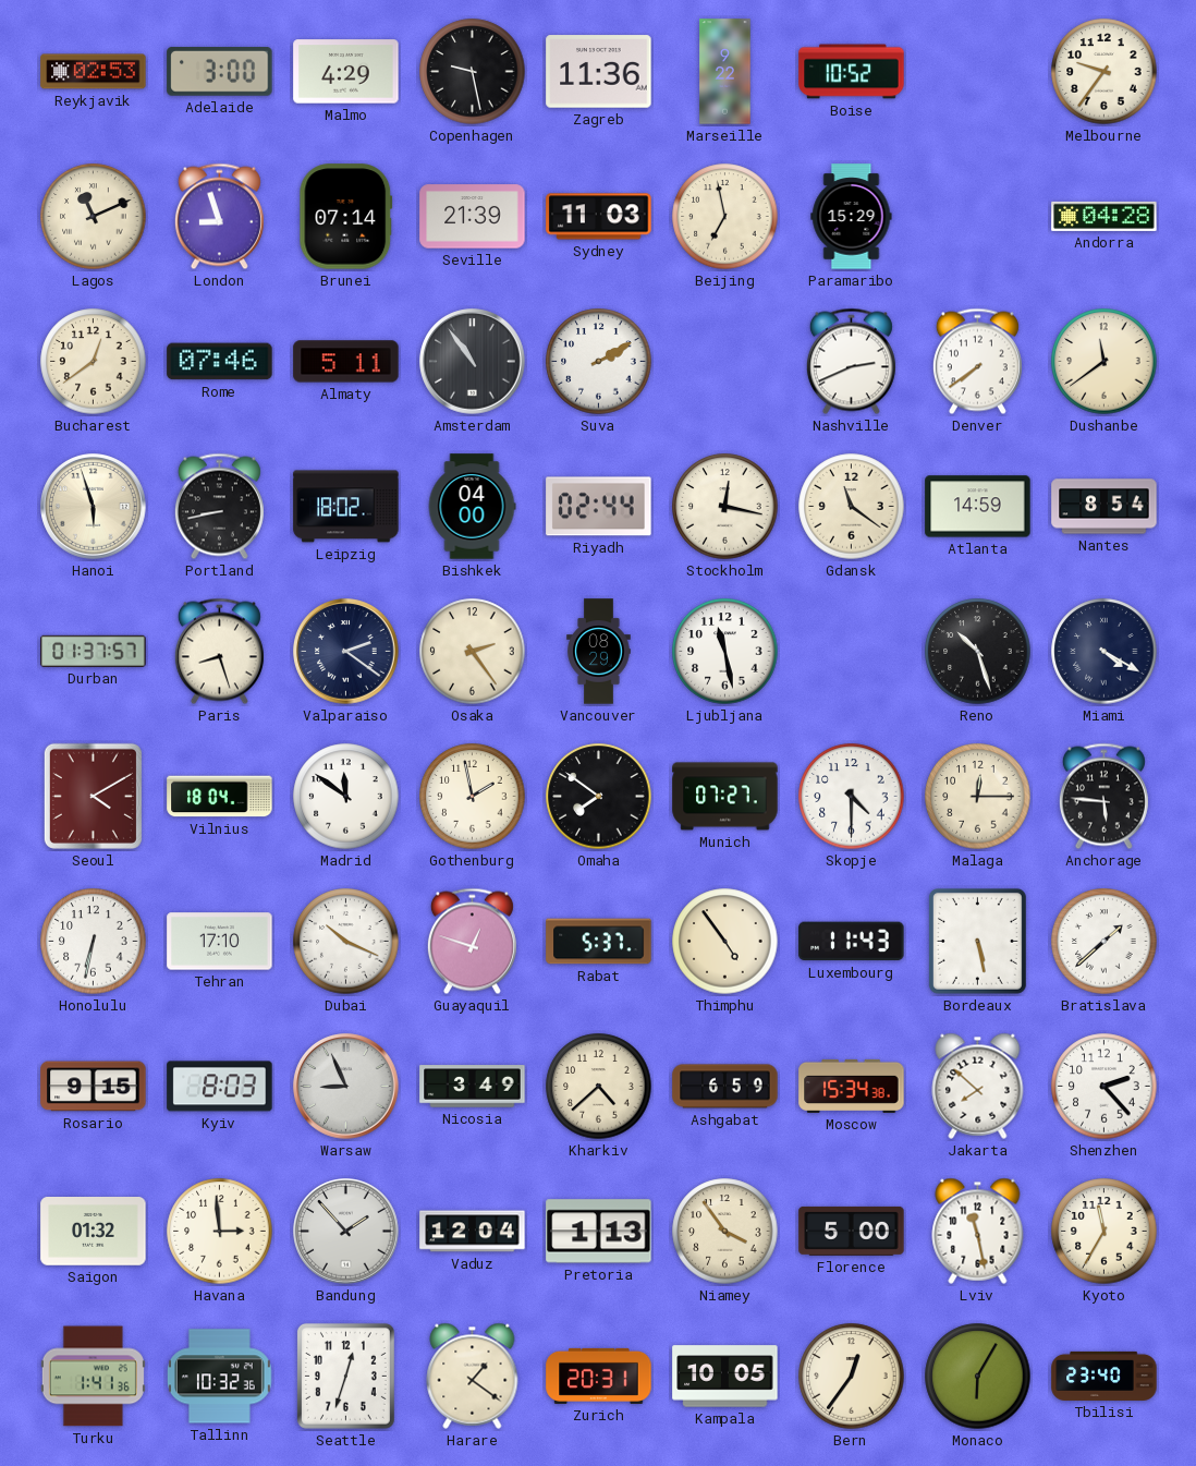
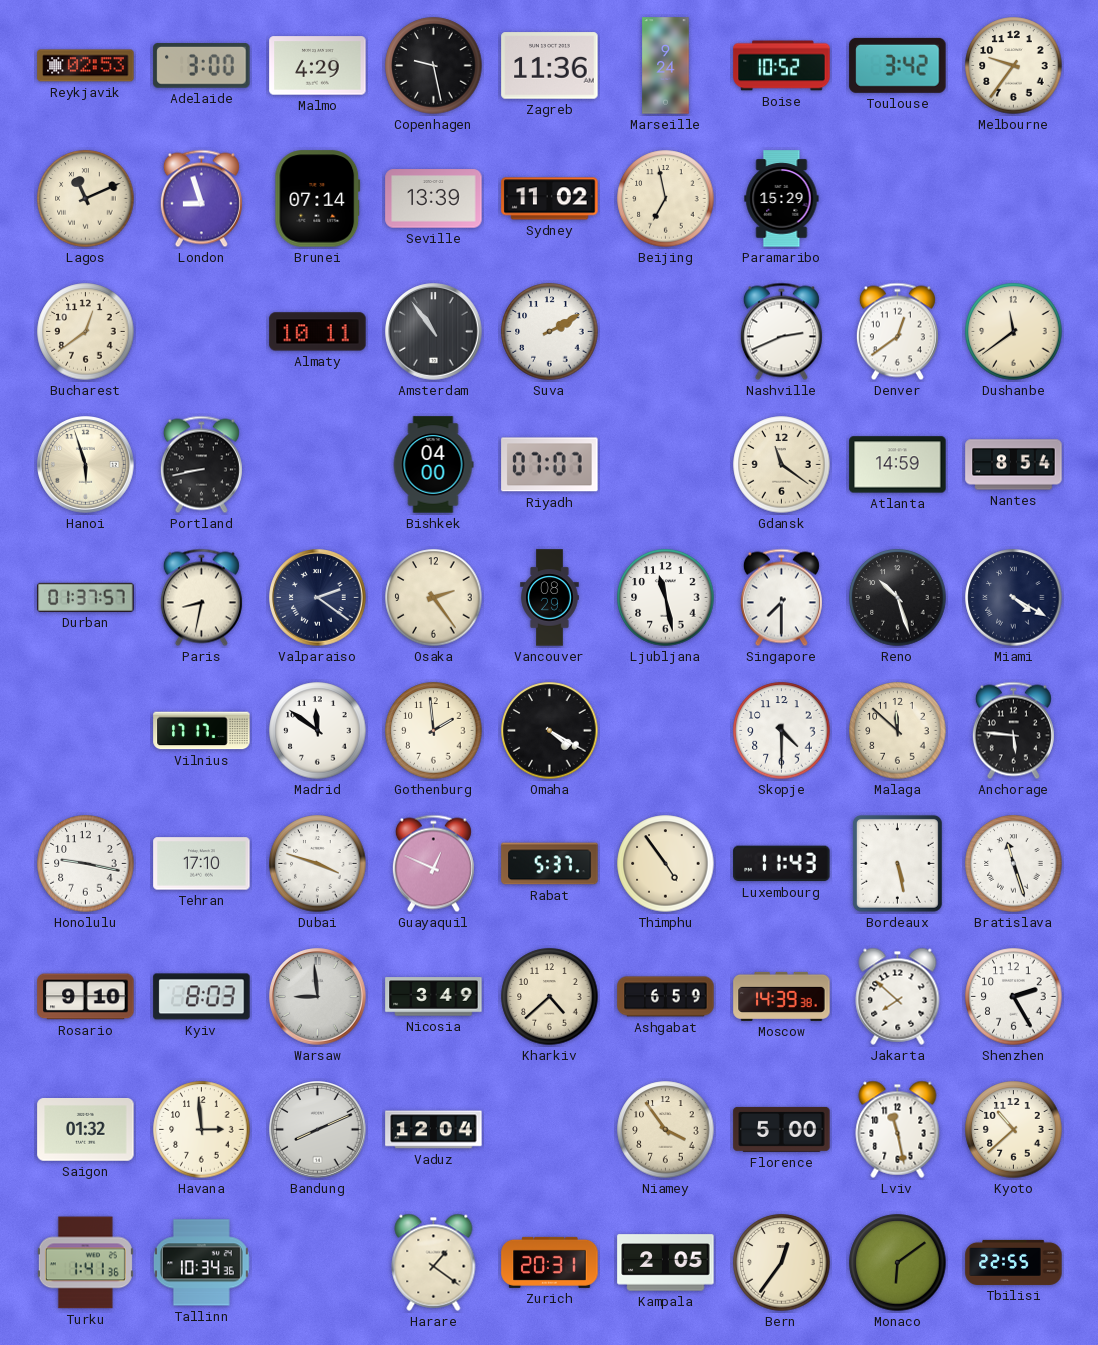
Marseille: 9:22 -> 9:24 (666, 66)
Toulouse: none -> 3:42 (898, 65)
Seville: 21:39 -> 13:39 (434, 199)
Sydney: 11:03 -> 11:02 (550, 199)
Andorra: 04:28 -> none (1105, 216)
Rome: 07:46 -> none (220, 362)
Almaty: 5:11 -> 10:11 (318, 332)
Denver: 7:39 -> 12:39 (897, 332)
Leipzig: 18:02 -> none (346, 507)
Riyadh: 02:44 -> 07:07 (550, 465)
Stockholm: 12:17 -> none (725, 507)
Paris: 8:27 -> 8:32 (201, 598)
Singapore: none -> 7:30 (781, 598)
Seoul: 4:10 -> none (93, 796)
Vilnius: 18:04 -> 17:17 (202, 731)
Gothenburg: 1:58 -> 1:59 (434, 731)
Omaha: 7:51 -> 4:20 (550, 731)
Munich: 07:27 -> none (725, 797)
Malaga: 12:15 -> 11:52 (898, 731)
Honolulu: 6:32 -> 9:17 (86, 864)
Dubai: 10:19 -> 3:48 (318, 864)
Guayaquil: 12:48 -> 12:49 (433, 864)
Bratislava: 1:38 -> 11:27 (1014, 864)
Rosario: 9:15 -> 9:10 (86, 997)
Warsaw: 8:56 -> 8:59 (318, 997)
Moscow: 15:34 -> 14:39 (782, 996)
Shenzhen: 2:23 -> 2:25 (1014, 997)
Bandung: 1:53 -> 8:11 (318, 1130)
Pretoria: 1:13 -> none (599, 1232)
Kyoto: 11:35 -> 10:38 (1014, 1130)
Tallinn: 10:32 -> 10:34 (202, 1263)
Seattle: 12:33 -> none (345, 1376)
Kampala: 10:05 -> 2:05 (666, 1263)
Monaco: 6:05 -> 6:09 (898, 1263)
Tbilisi: 23:40 -> 22:55 (1014, 1262)
